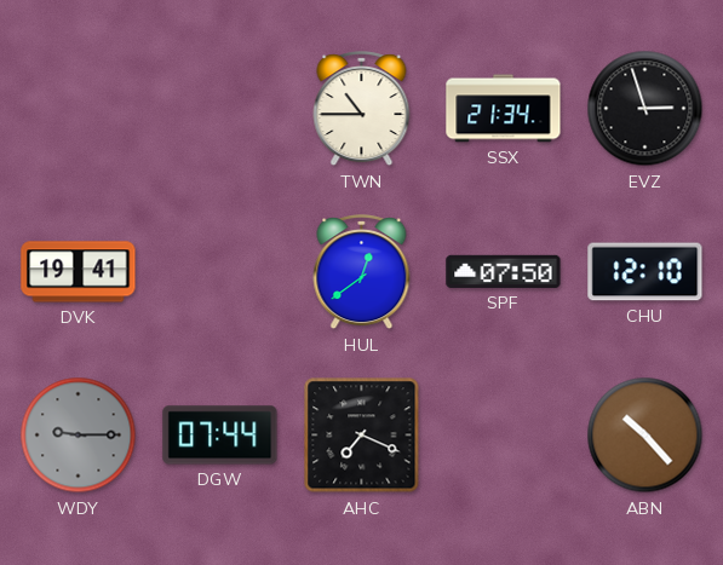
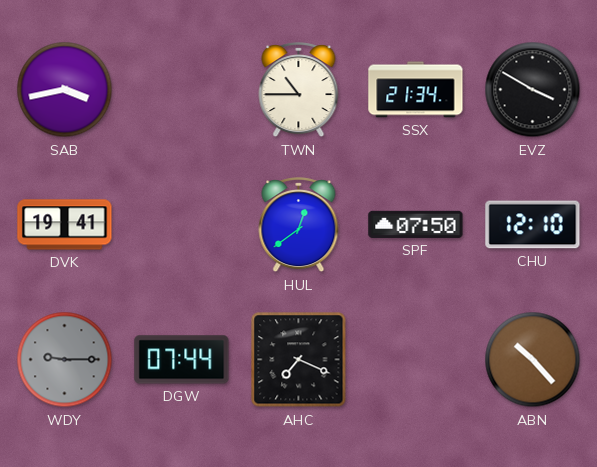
SAB: none -> 3:43 (65, 90)
EVZ: 2:57 -> 3:50 (533, 90)
